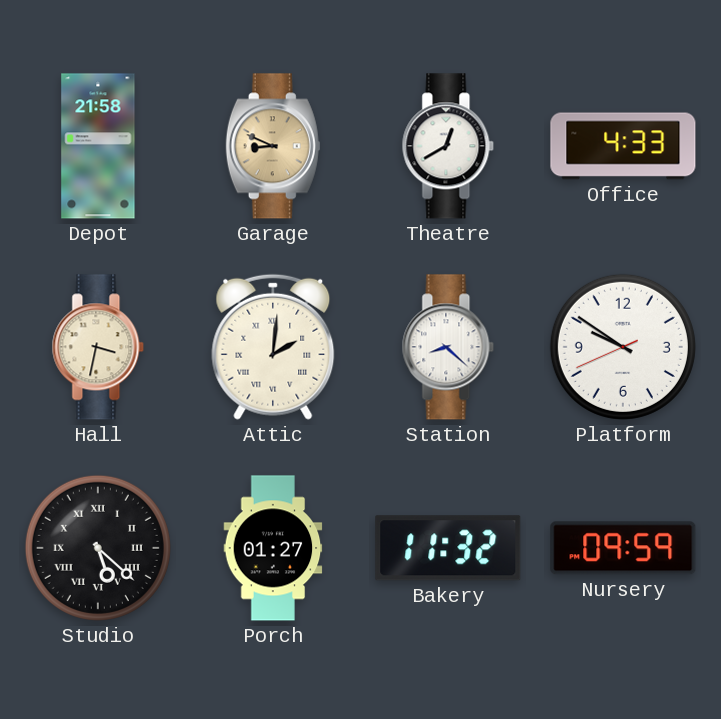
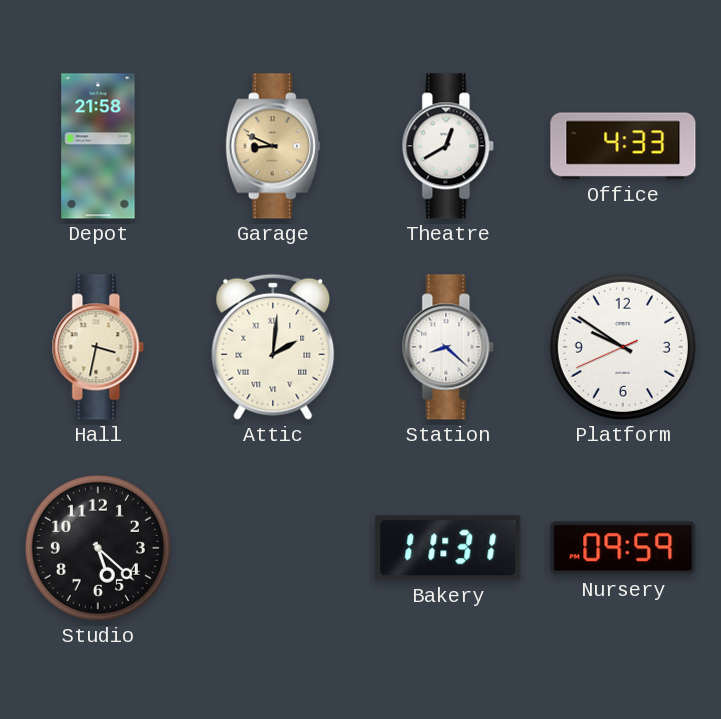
Studio numerals: Roman -> Arabic (98, 548)
Porch: 01:27 -> none (273, 548)
Bakery: 11:32 -> 11:31 (448, 548)
